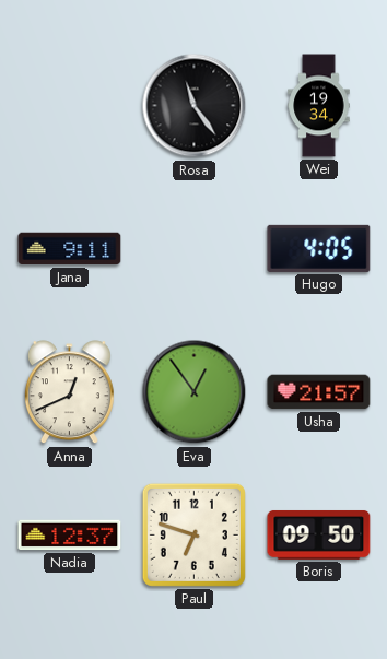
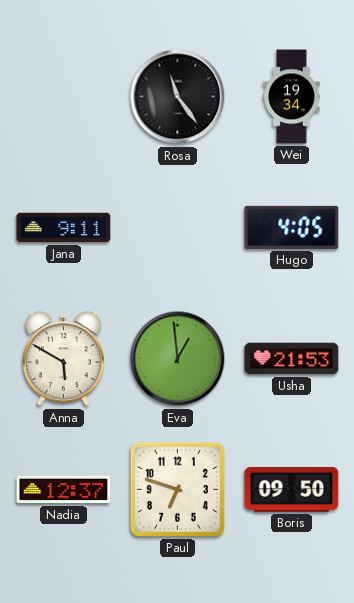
Anna: 12:41 -> 5:50 (63, 359)
Eva: 12:54 -> 12:59 (178, 359)
Usha: 21:57 -> 21:53 (292, 359)
